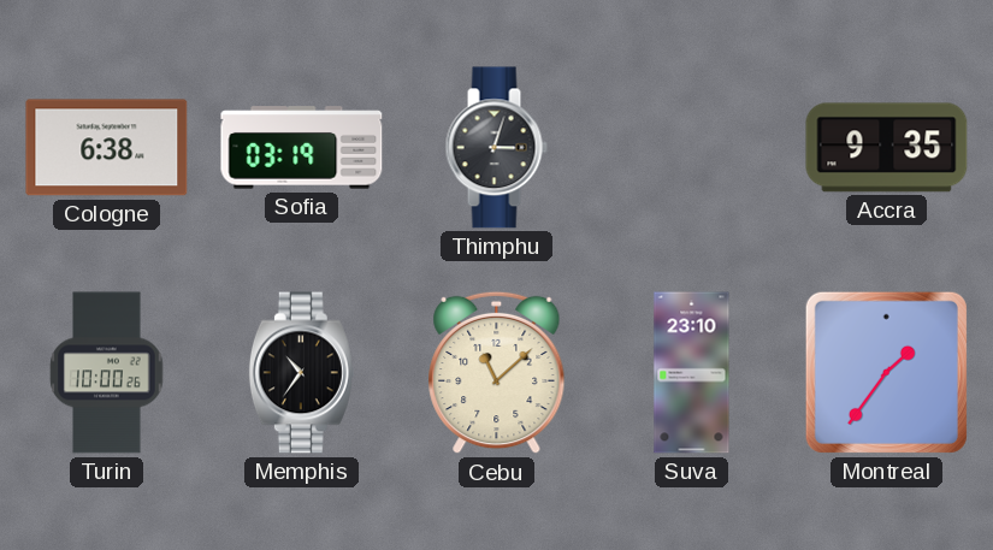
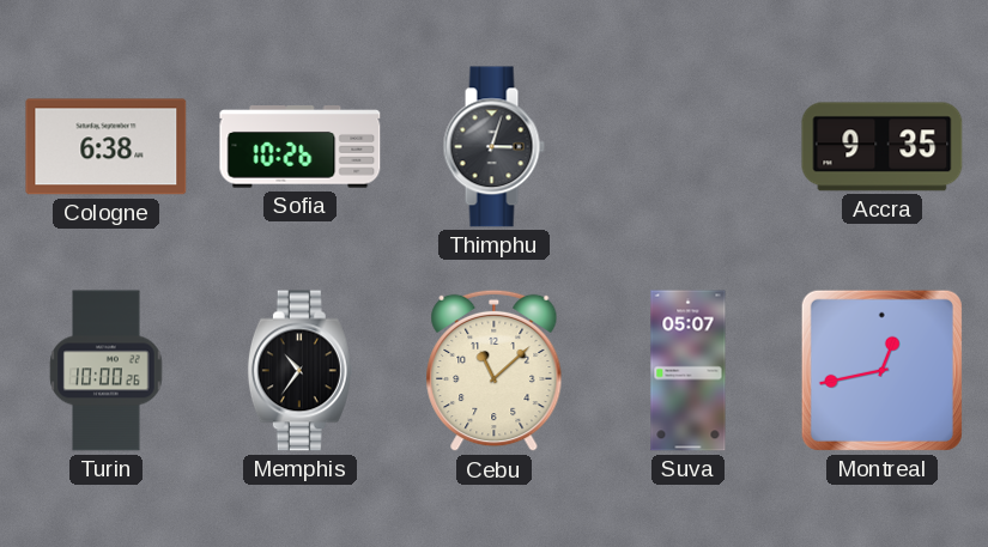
Sofia: 03:19 -> 10:26 (301, 147)
Suva: 23:10 -> 05:07 (689, 371)
Montreal: 1:36 -> 12:43 (881, 370)
